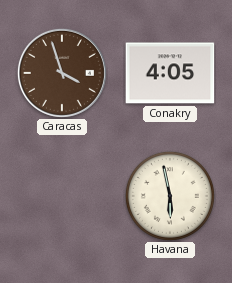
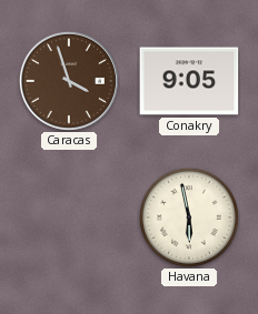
Conakry: 4:05 -> 9:05 (189, 81)
